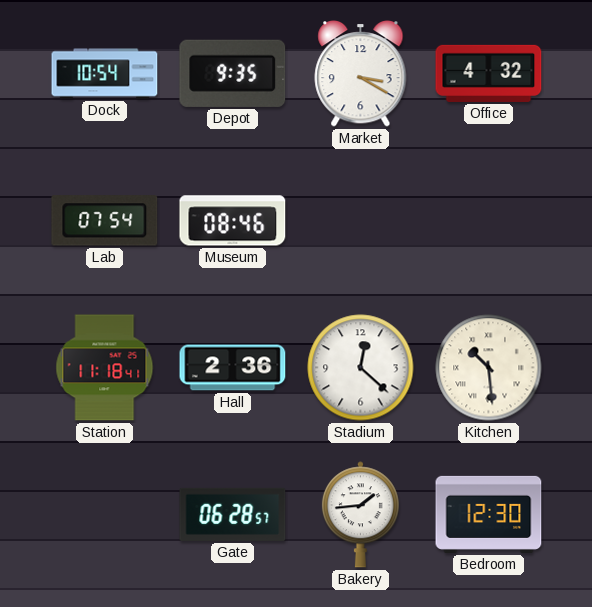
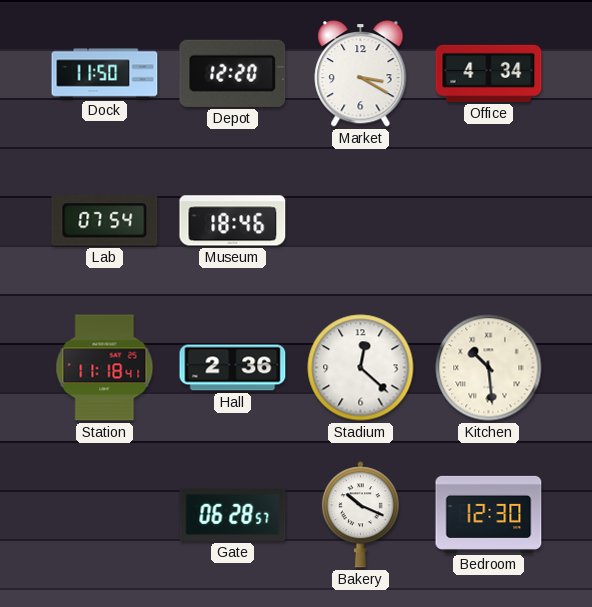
Dock: 10:54 -> 11:50 (105, 74)
Depot: 9:35 -> 12:20 (233, 73)
Office: 4:32 -> 4:34 (489, 73)
Museum: 08:46 -> 18:46 (233, 221)
Bakery: 1:44 -> 10:19 (360, 515)
